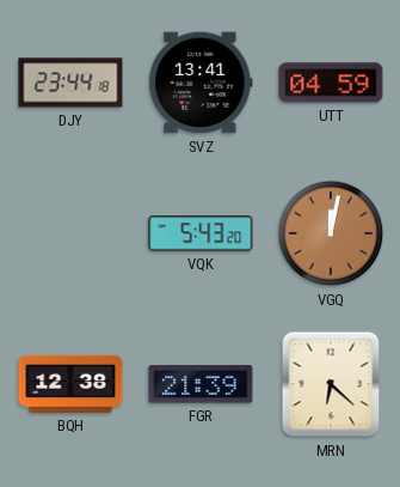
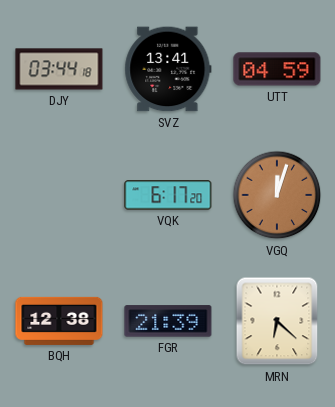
DJY: 23:44 -> 03:44 (59, 69)
VQK: 5:43 -> 6:17 (168, 195)
VGQ: 12:02 -> 12:03 (277, 195)
